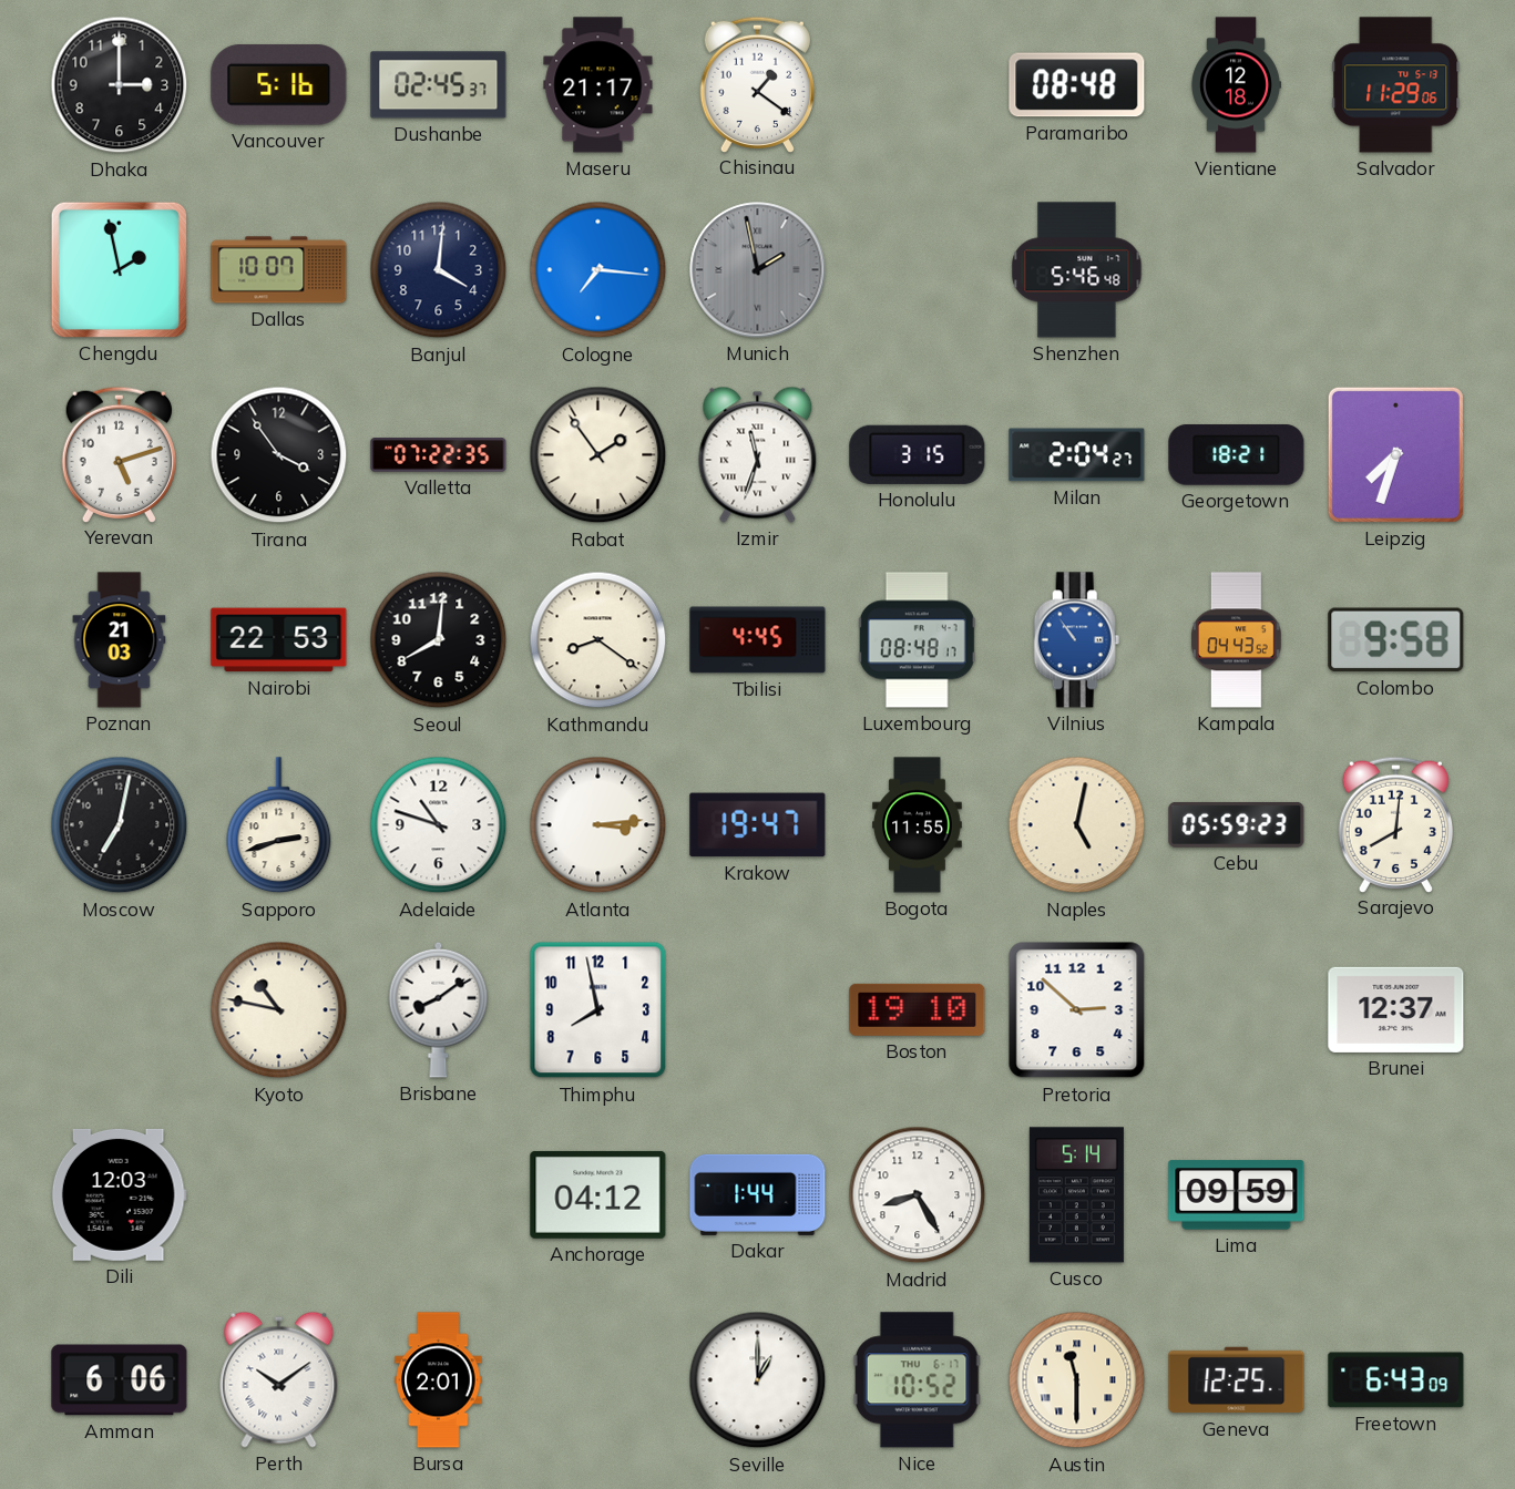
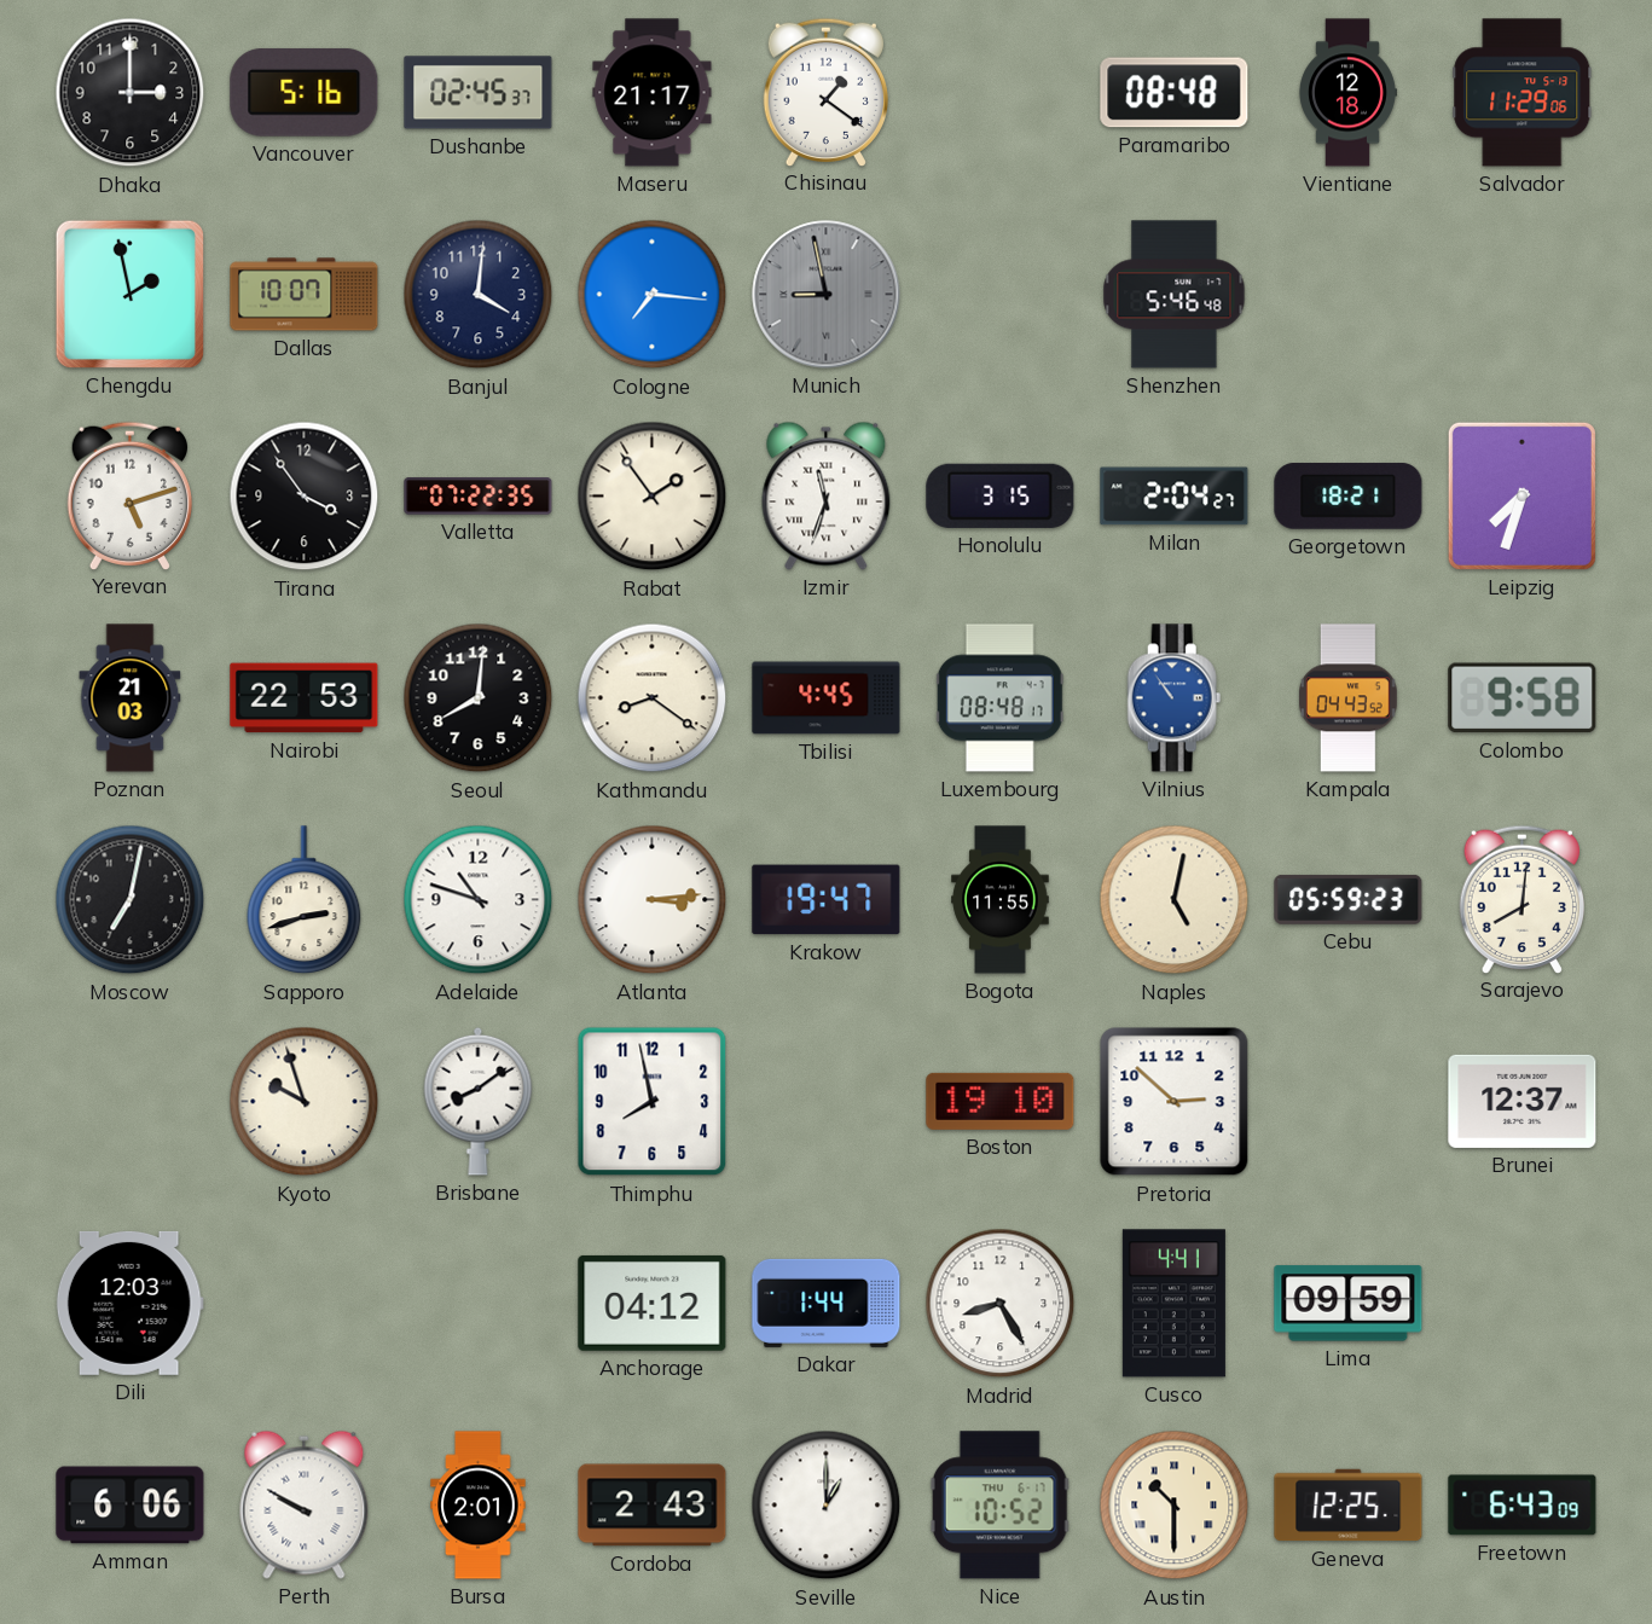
Munich: 1:58 -> 8:58 (827, 295)
Kyoto: 10:47 -> 9:57 (305, 1102)
Cusco: 5:14 -> 4:41 (1173, 1304)
Perth: 10:09 -> 9:50 (305, 1504)
Cordoba: none -> 2:43 (653, 1506)
Austin: 11:30 -> 10:30 (1175, 1506)
